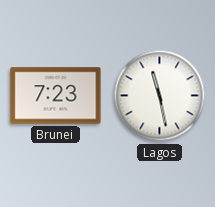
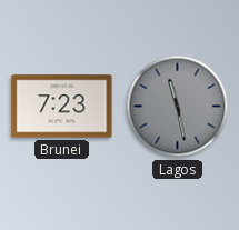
Lagos dial: white -> grey (178, 107)
